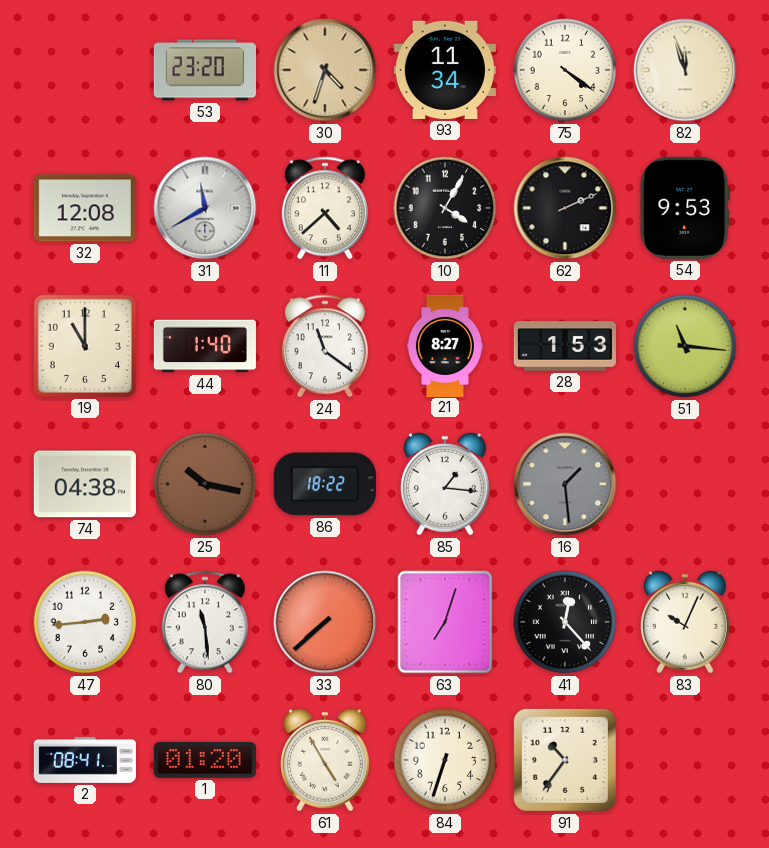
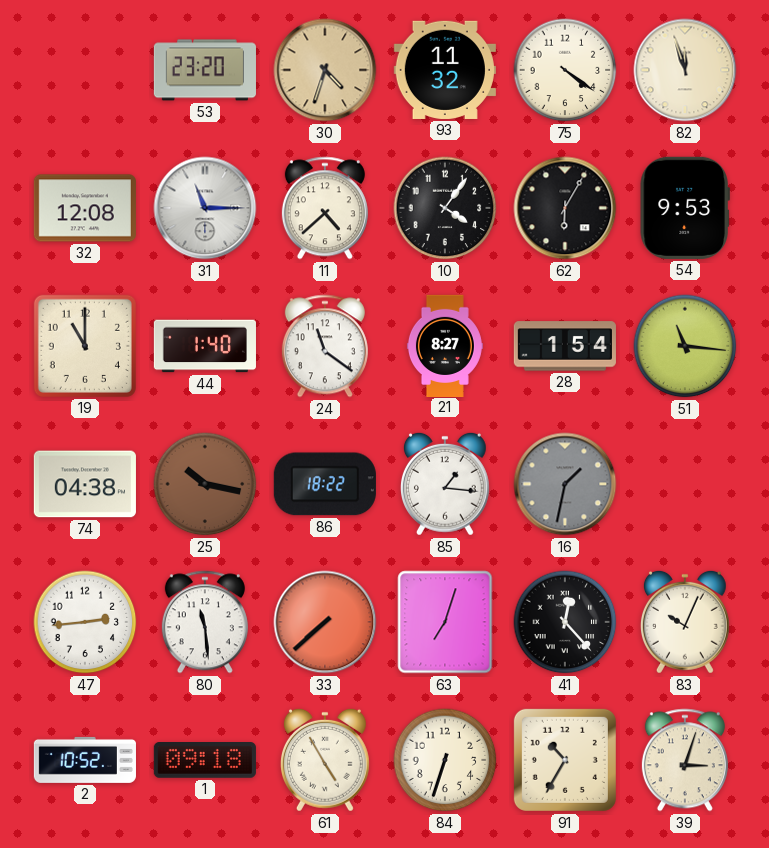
93: 11:34 -> 11:32 (445, 70)
31: 11:40 -> 11:15 (205, 208)
10: 4:05 -> 4:06 (445, 208)
62: 2:11 -> 6:05 (565, 208)
28: 1:53 -> 1:54 (565, 346)
16: 1:29 -> 1:32 (565, 484)
2: 08:41 -> 10:52 (85, 760)
1: 01:20 -> 09:18 (205, 761)
91: 10:36 -> 10:35 (565, 760)
39: none -> 3:03 (685, 760)
